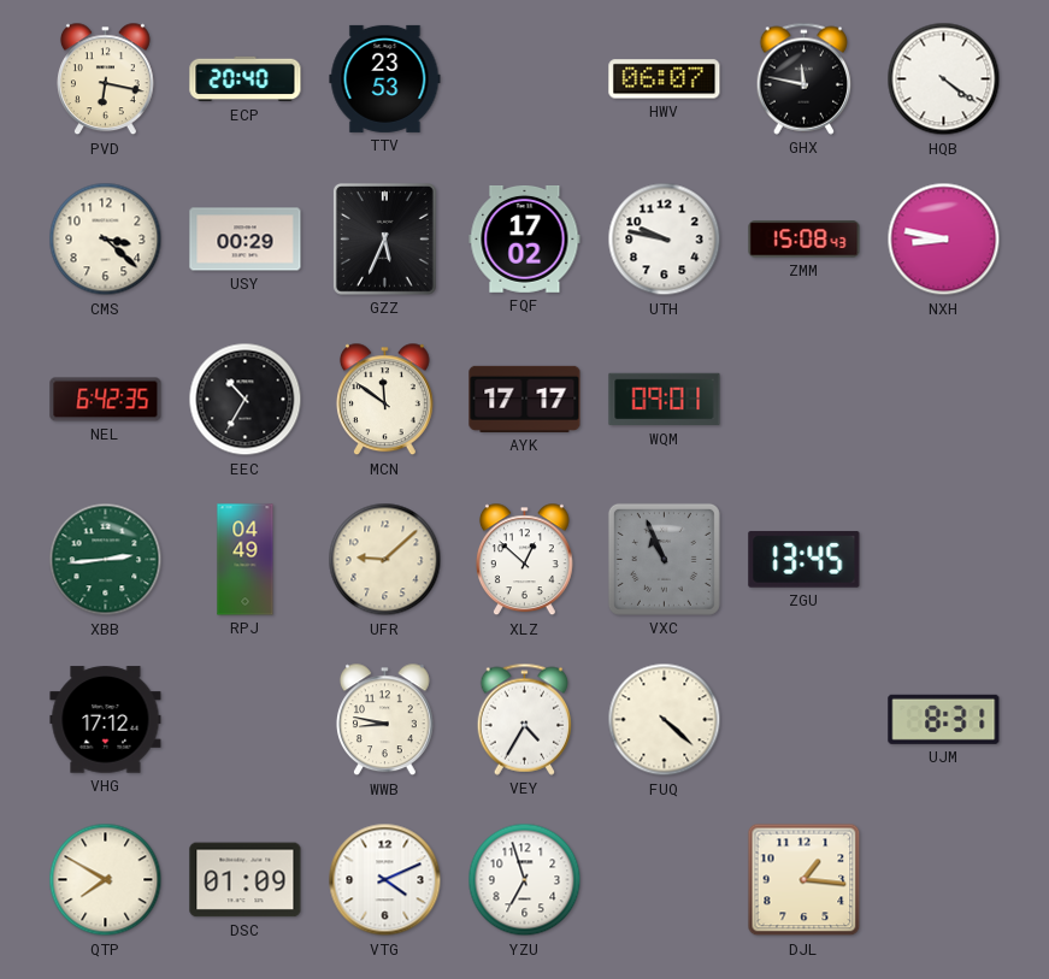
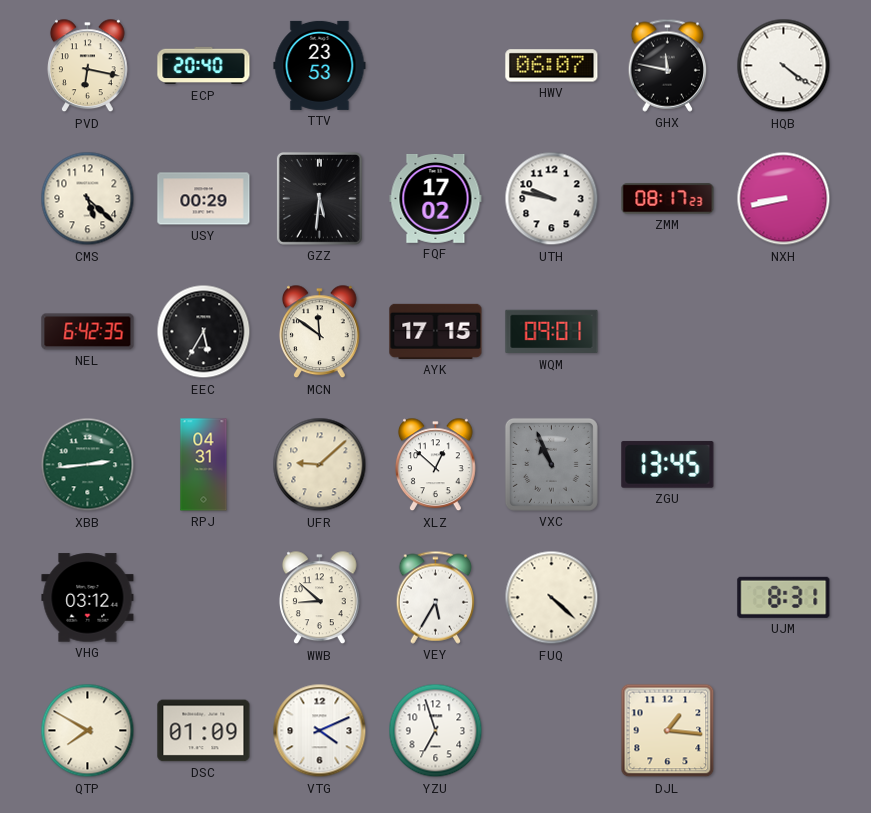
CMS: 3:22 -> 5:22 (88, 199)
GZZ: 5:34 -> 5:31 (319, 198)
ZMM: 15:08 -> 08:17 (668, 199)
NXH: 8:47 -> 8:43 (784, 199)
EEC: 10:35 -> 5:35 (204, 332)
AYK: 17:17 -> 17:15 (436, 331)
RPJ: 04:49 -> 04:31 (204, 465)
VHG: 17:12 -> 03:12 (88, 598)
WWB: 8:47 -> 8:52 (319, 598)
VEY: 4:35 -> 5:35 (436, 597)
